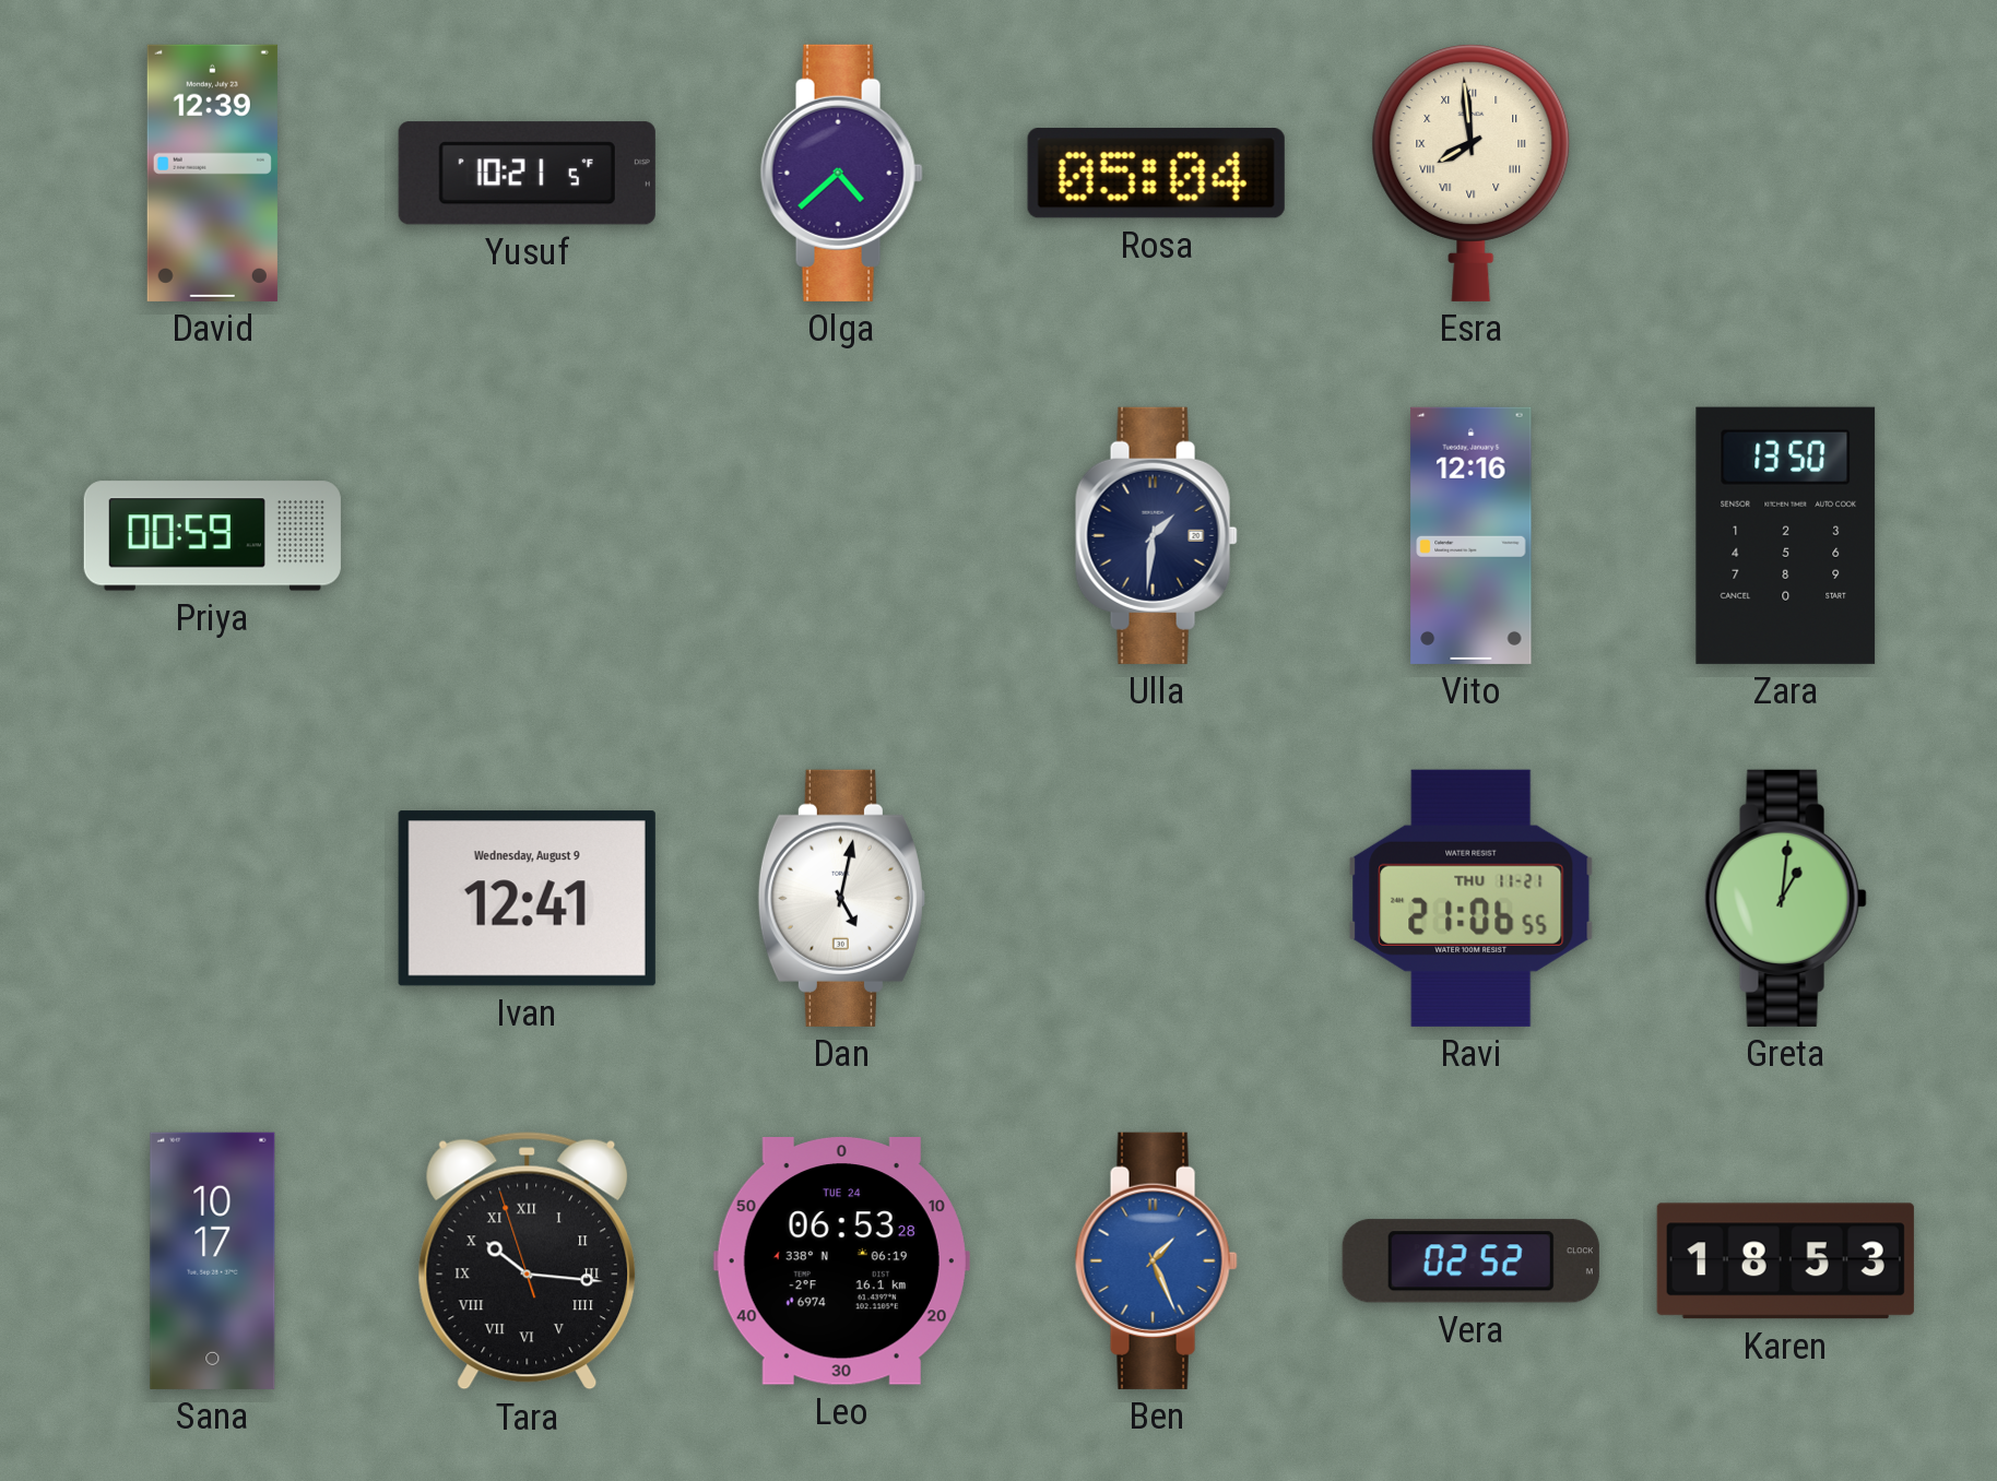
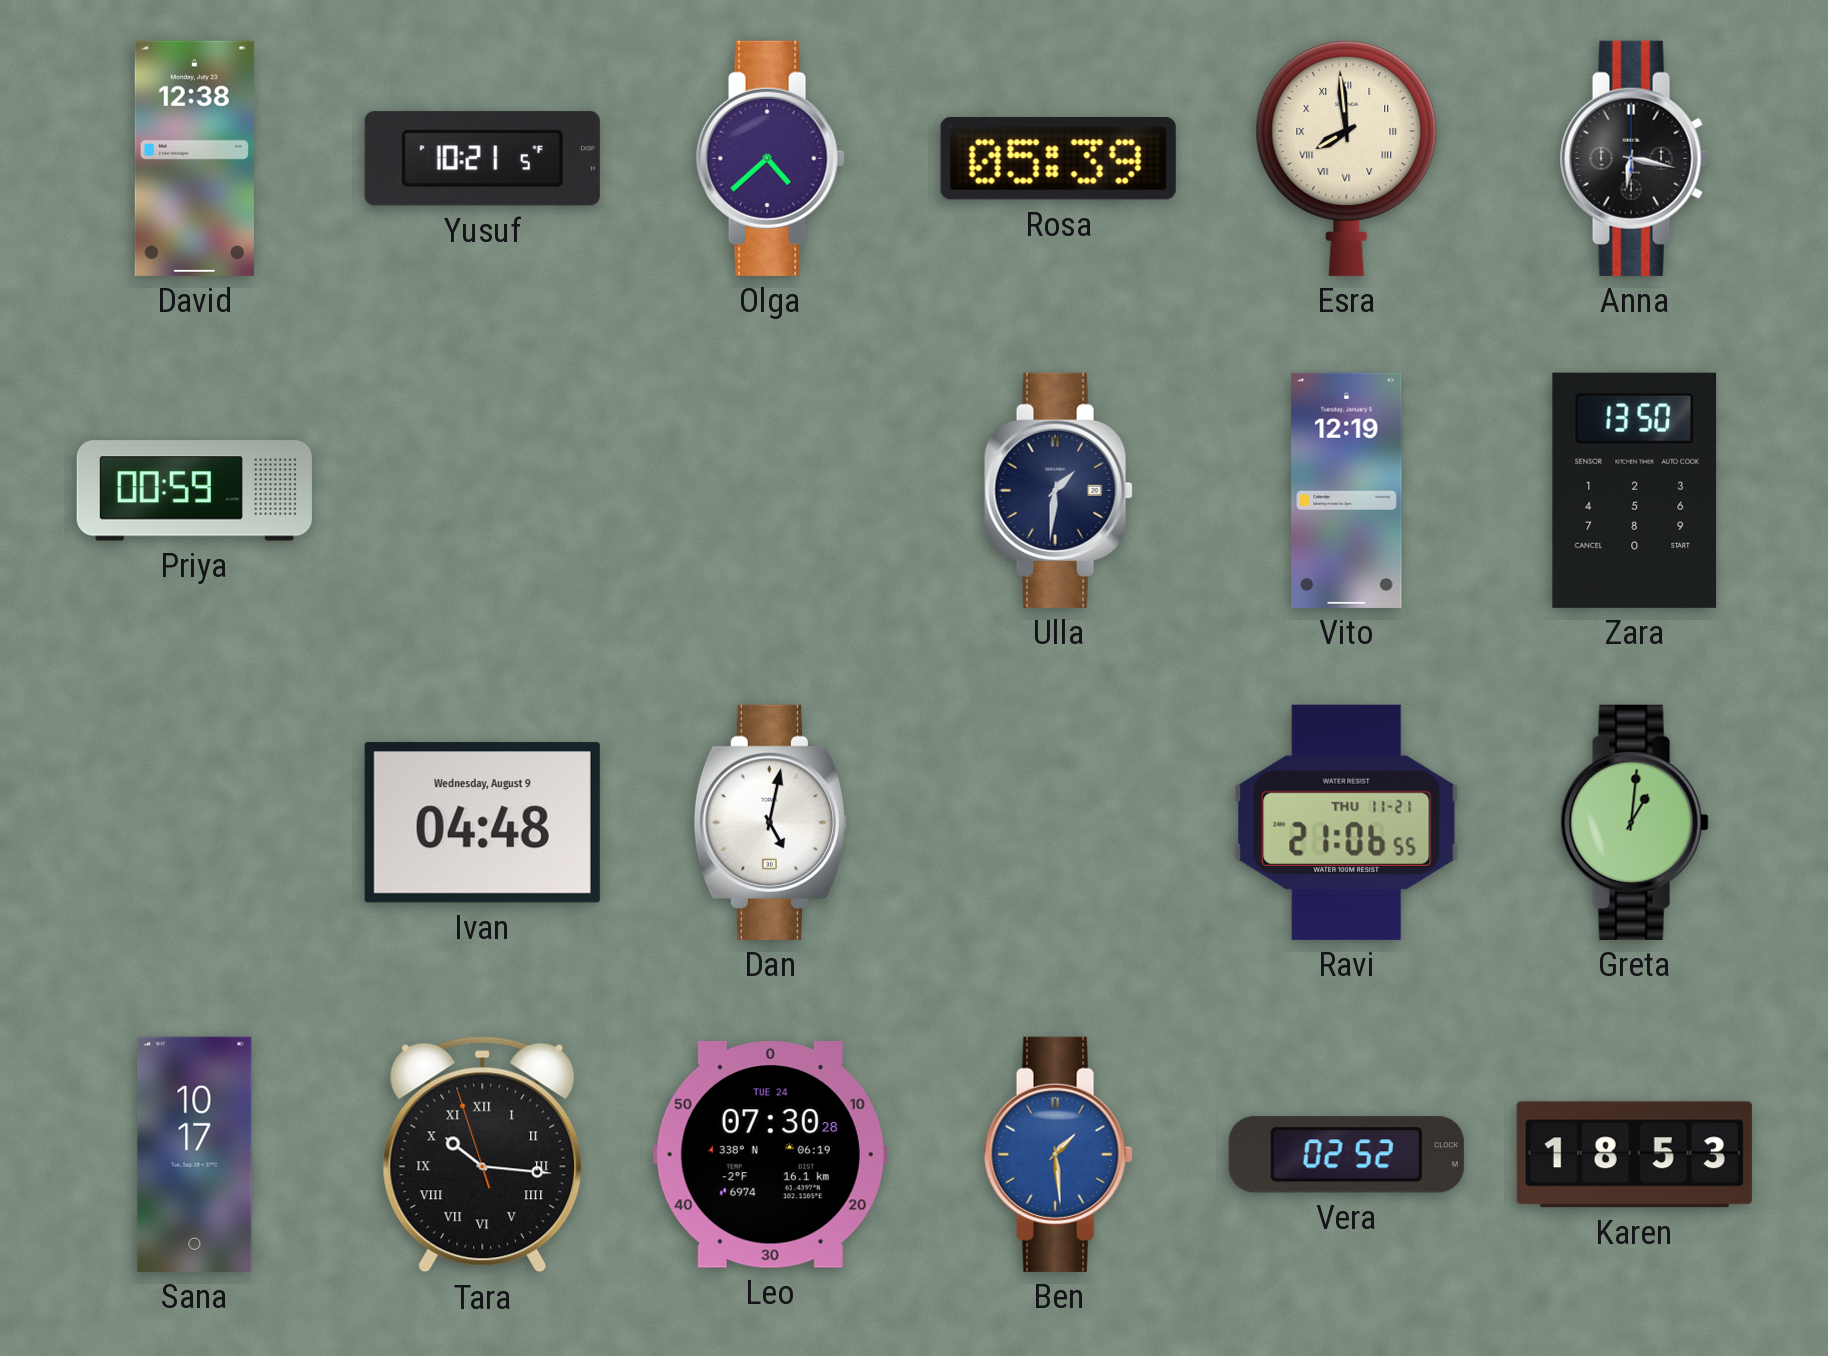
David: 12:39 -> 12:38 (194, 158)
Rosa: 05:04 -> 05:39 (1058, 159)
Anna: none -> 6:17 (1634, 158)
Vito: 12:16 -> 12:19 (1347, 490)
Ivan: 12:41 -> 04:48 (482, 823)
Leo: 06:53 -> 07:30 (770, 1155)
Ben: 1:26 -> 1:29 (1058, 1154)
